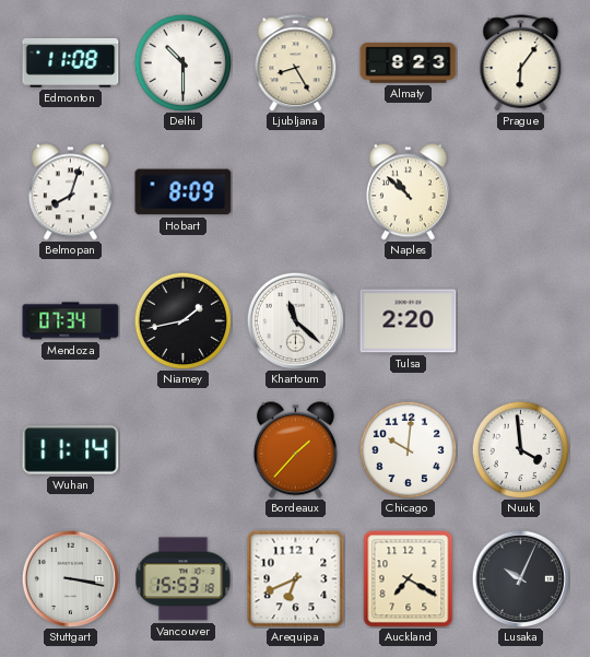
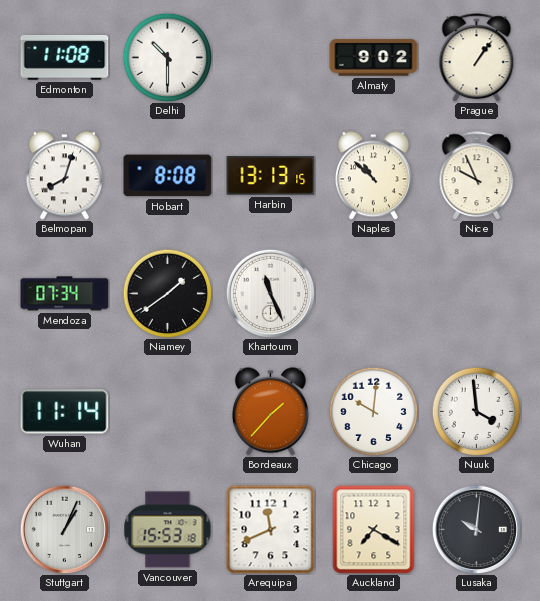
Ljubljana: 8:25 -> none (296, 63)
Almaty: 8:23 -> 9:02 (374, 58)
Prague: 6:06 -> 1:06 (477, 58)
Hobart: 8:09 -> 8:08 (168, 176)
Harbin: none -> 13:13 (271, 176)
Nice: none -> 9:56 (477, 176)
Niamey: 1:43 -> 1:39 (167, 293)
Khartoum: 11:22 -> 11:26 (270, 293)
Tulsa: 2:20 -> none (409, 321)
Stuttgart: 3:17 -> 1:04 (64, 529)
Arequipa: 6:41 -> 11:41 (270, 529)
Lusaka: 10:04 -> 10:01 (476, 529)
